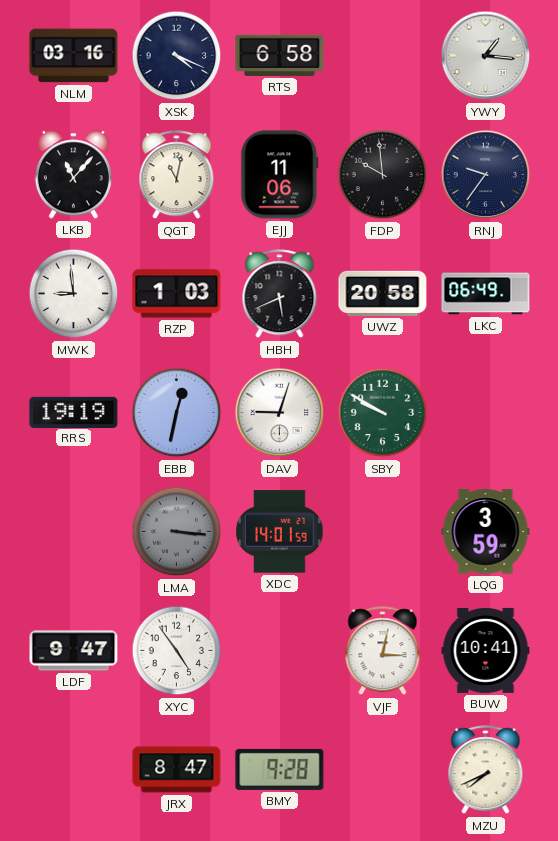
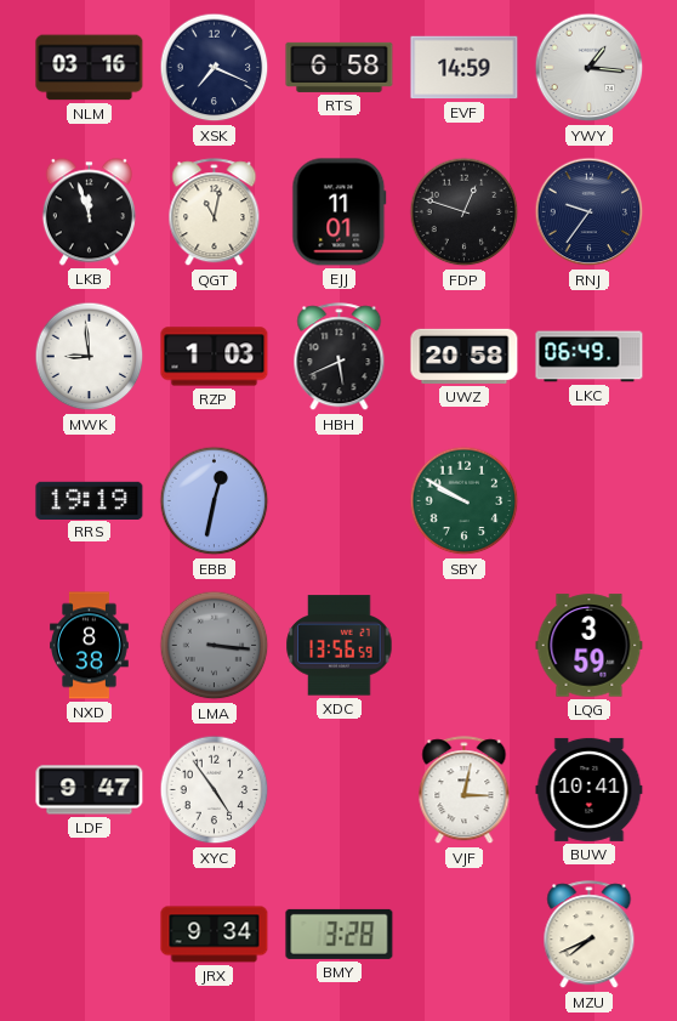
XSK: 4:19 -> 7:19 (215, 68)
EVF: none -> 14:59 (465, 68)
LKB: 11:07 -> 11:57 (89, 212)
EJJ: 11:06 -> 11:01 (340, 212)
FDP: 9:59 -> 12:48 (465, 212)
DAV: 9:03 -> none (280, 413)
NXD: none -> 8:38 (90, 646)
XDC: 14:01 -> 13:56 (340, 646)
JRX: 8:47 -> 9:34 (215, 935)
BMY: 9:28 -> 3:28 (340, 934)
